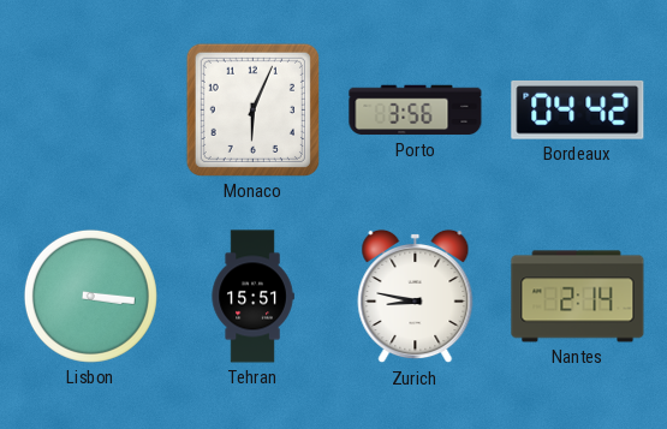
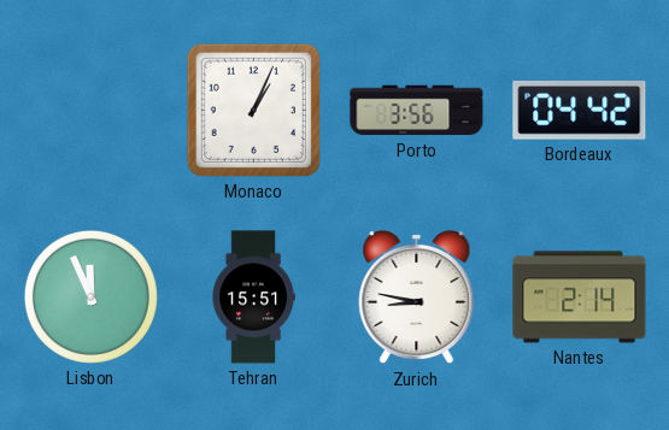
Monaco: 6:04 -> 1:04 (253, 110)
Lisbon: 3:16 -> 11:56 (90, 296)
